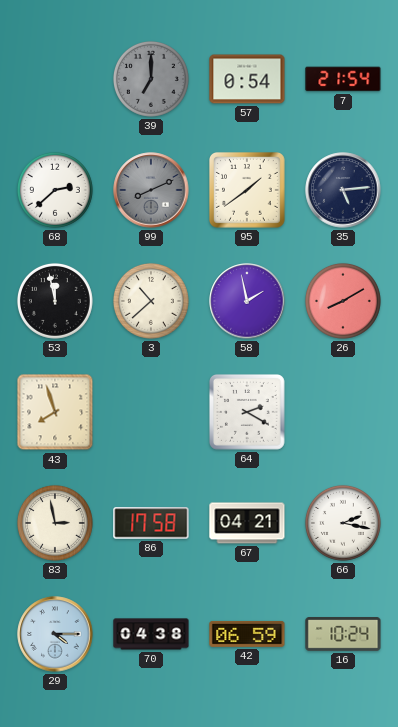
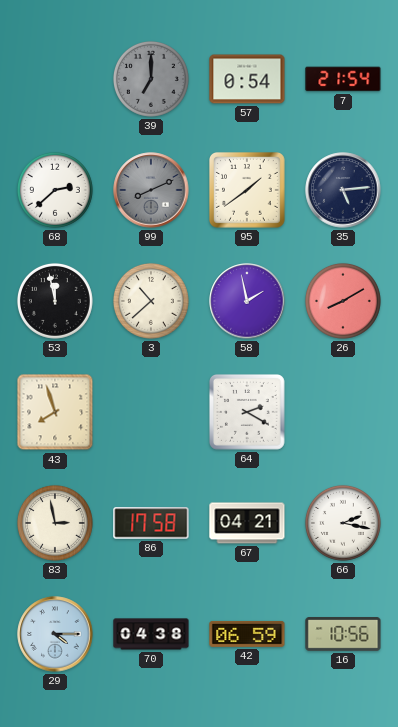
16: 10:24 -> 10:56 (343, 634)
